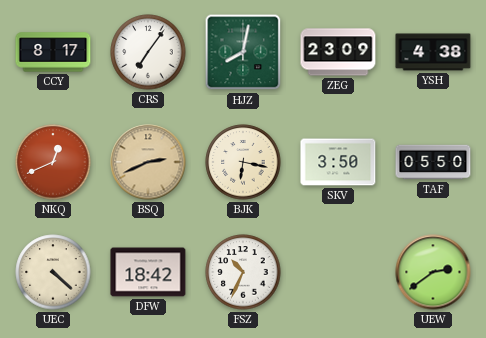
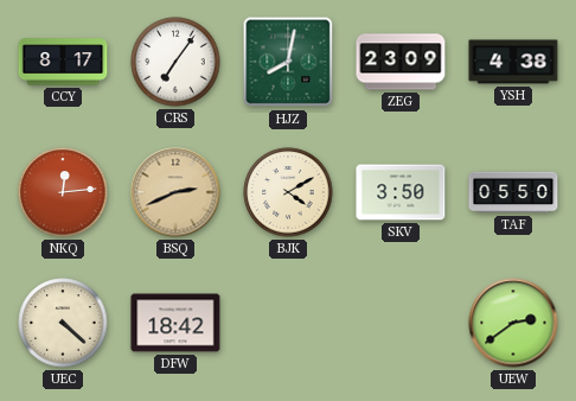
NKQ: 12:41 -> 12:14 (63, 192)
BJK: 6:17 -> 4:10 (288, 192)
FSZ: 10:34 -> none (243, 272)
